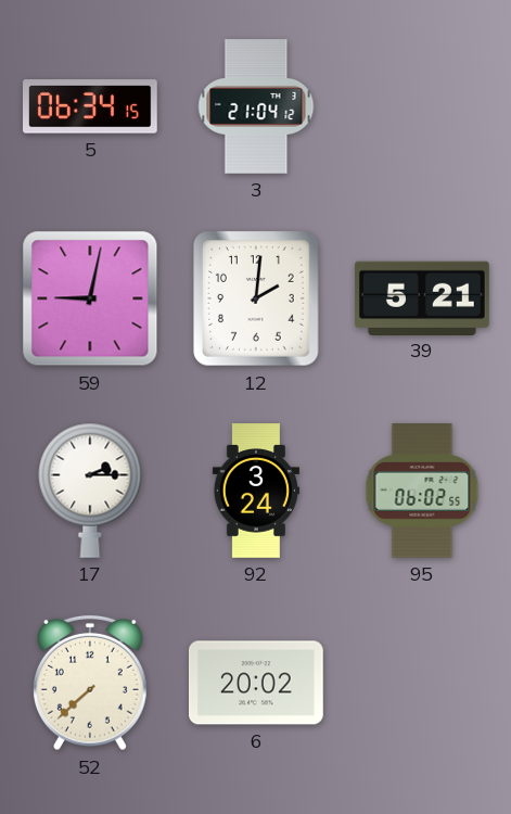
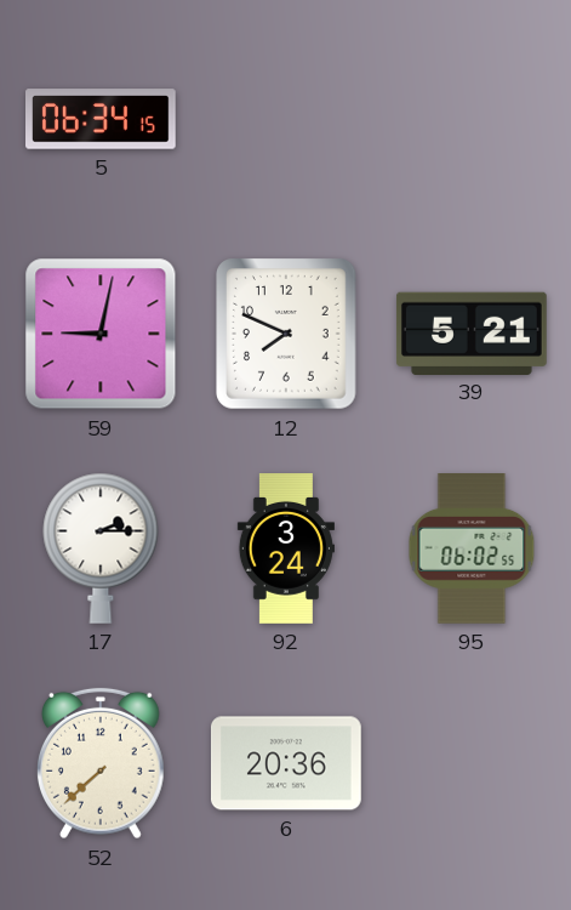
3: 21:04 -> none (256, 106)
12: 2:01 -> 7:49 (287, 334)
6: 20:02 -> 20:36 (287, 763)
